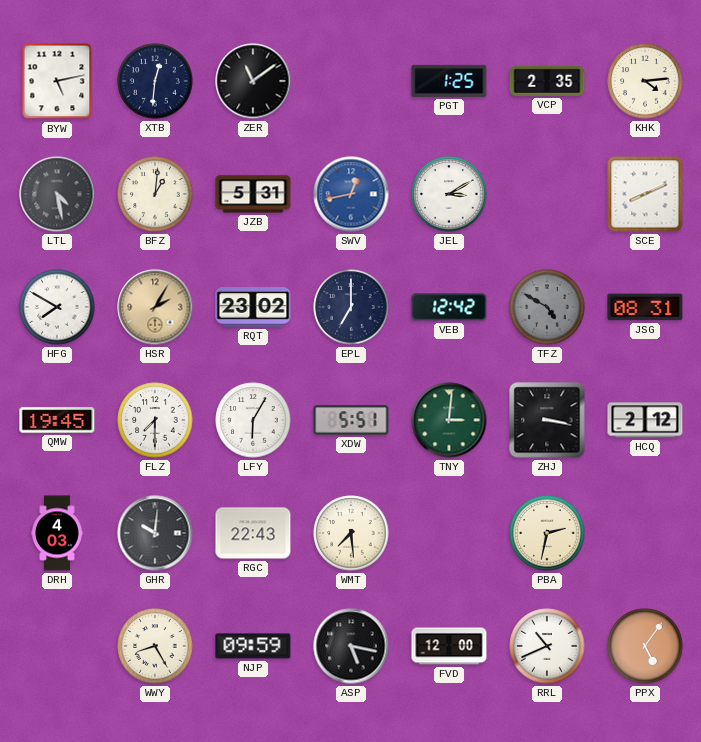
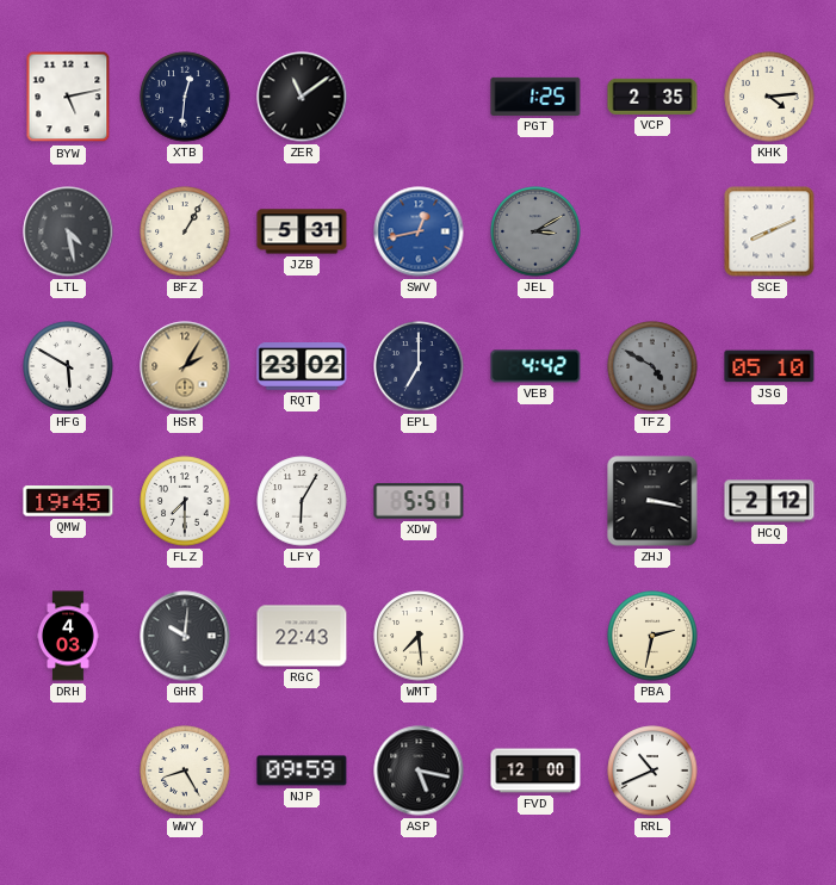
BFZ: 1:01 -> 1:05 (185, 231)
JEL dial: white -> grey (535, 231)
HFG: 7:50 -> 5:50 (68, 366)
VEB: 12:42 -> 4:42 (535, 366)
JSG: 08:31 -> 05:10 (769, 366)
TNY: 3:01 -> none (449, 420)
PPX: 5:06 -> none (645, 646)
